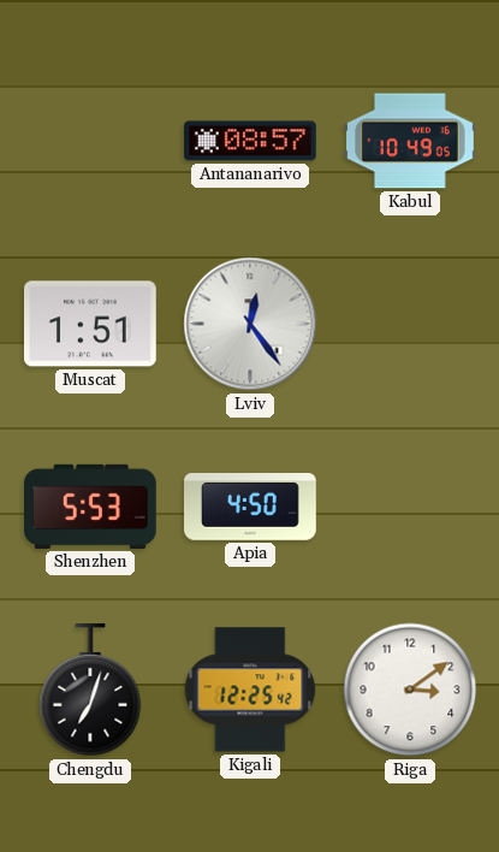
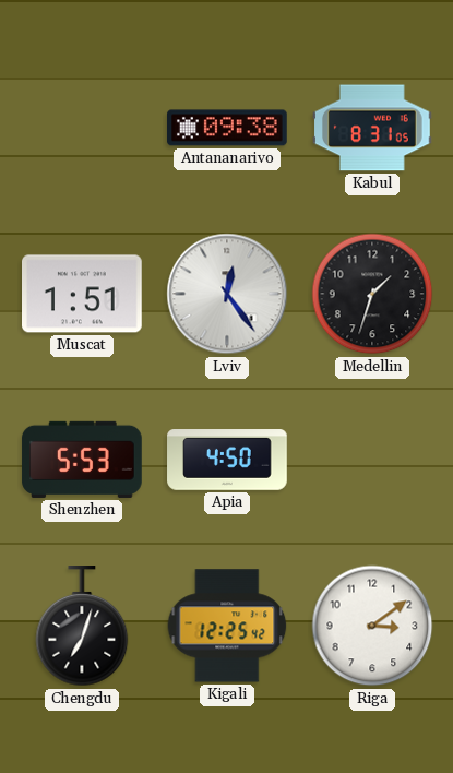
Antananarivo: 08:57 -> 09:38 (228, 128)
Kabul: 10:49 -> 8:31 (373, 128)
Medellin: none -> 1:33 (372, 294)
